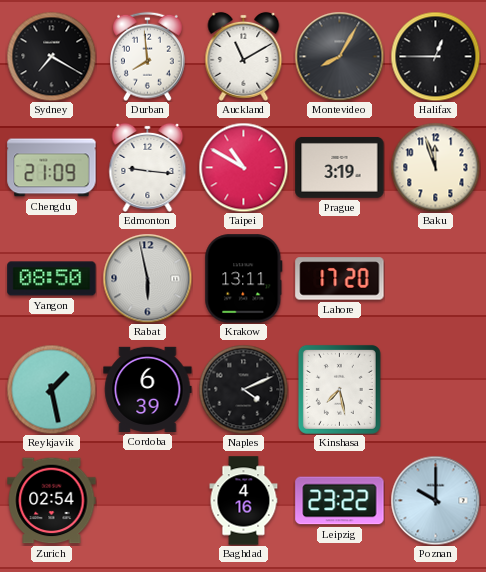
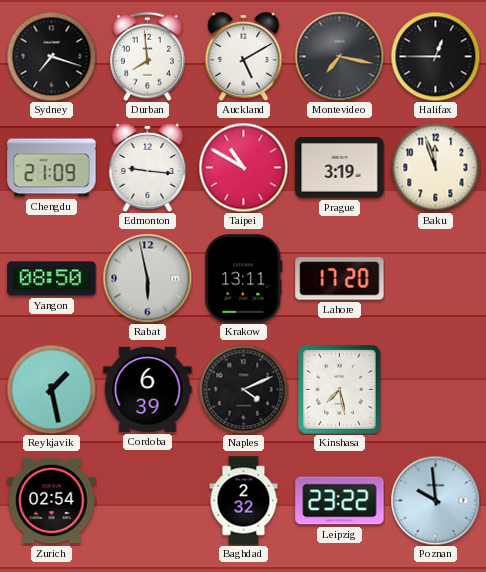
Sydney: 7:20 -> 7:18 (51, 56)
Auckland: 11:10 -> 5:10 (244, 56)
Montevideo: 8:05 -> 7:17 (339, 56)
Baghdad: 4:16 -> 2:32 (244, 501)
Poznan: 10:00 -> 9:59 (435, 500)
